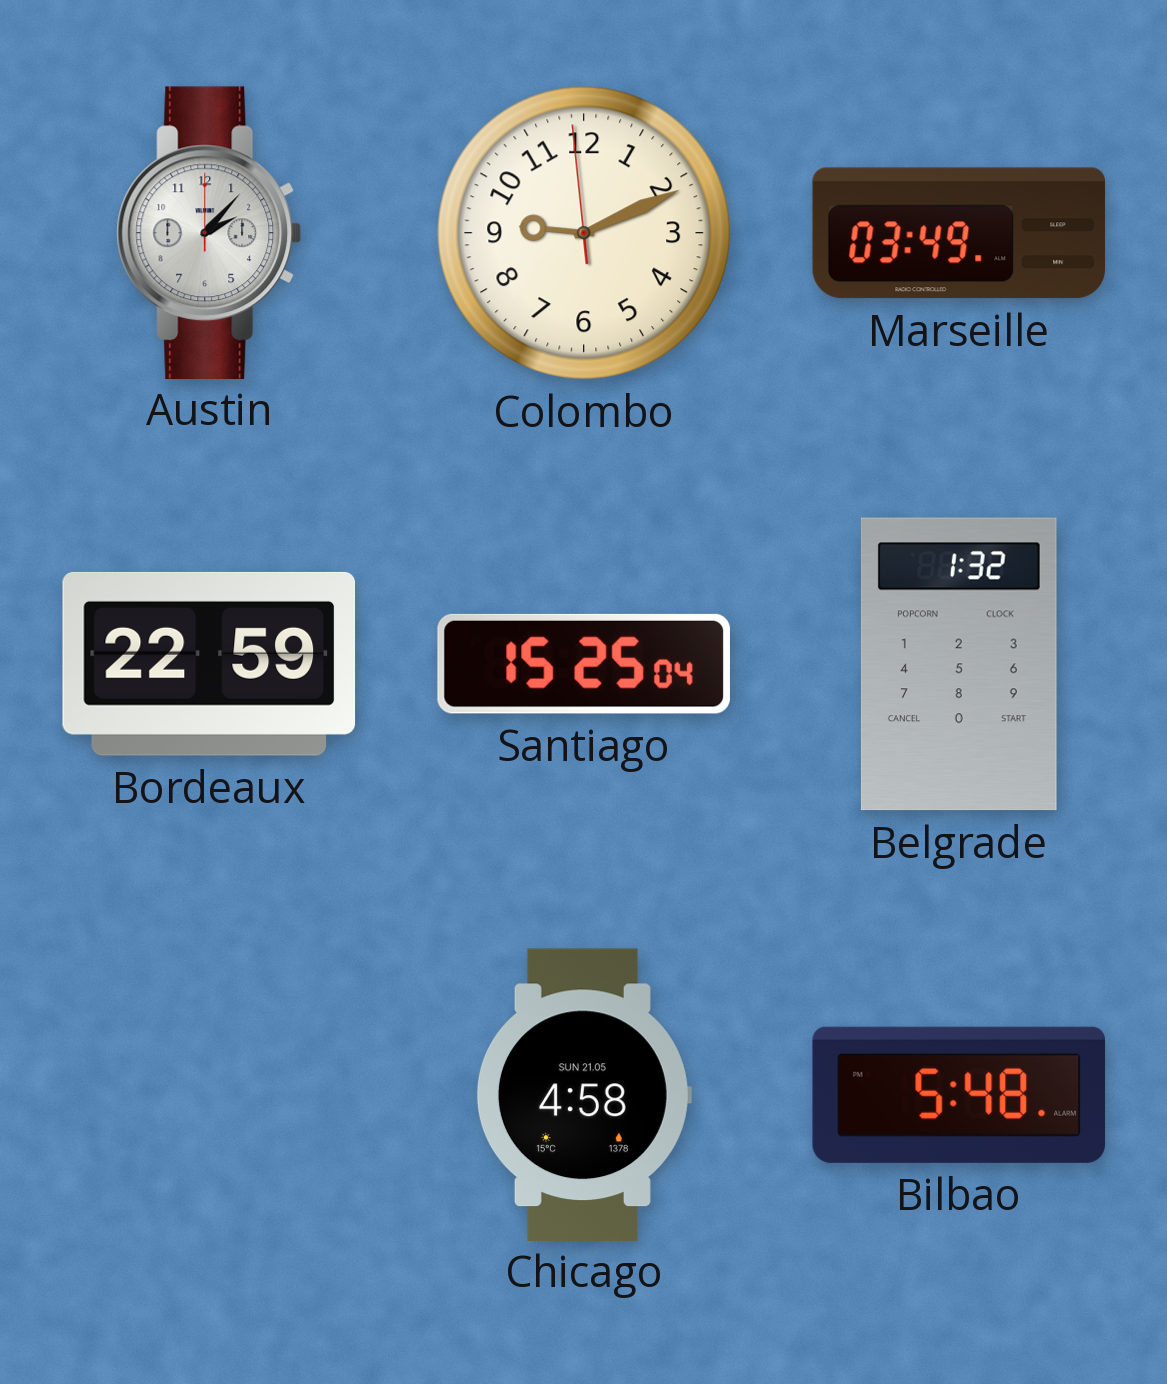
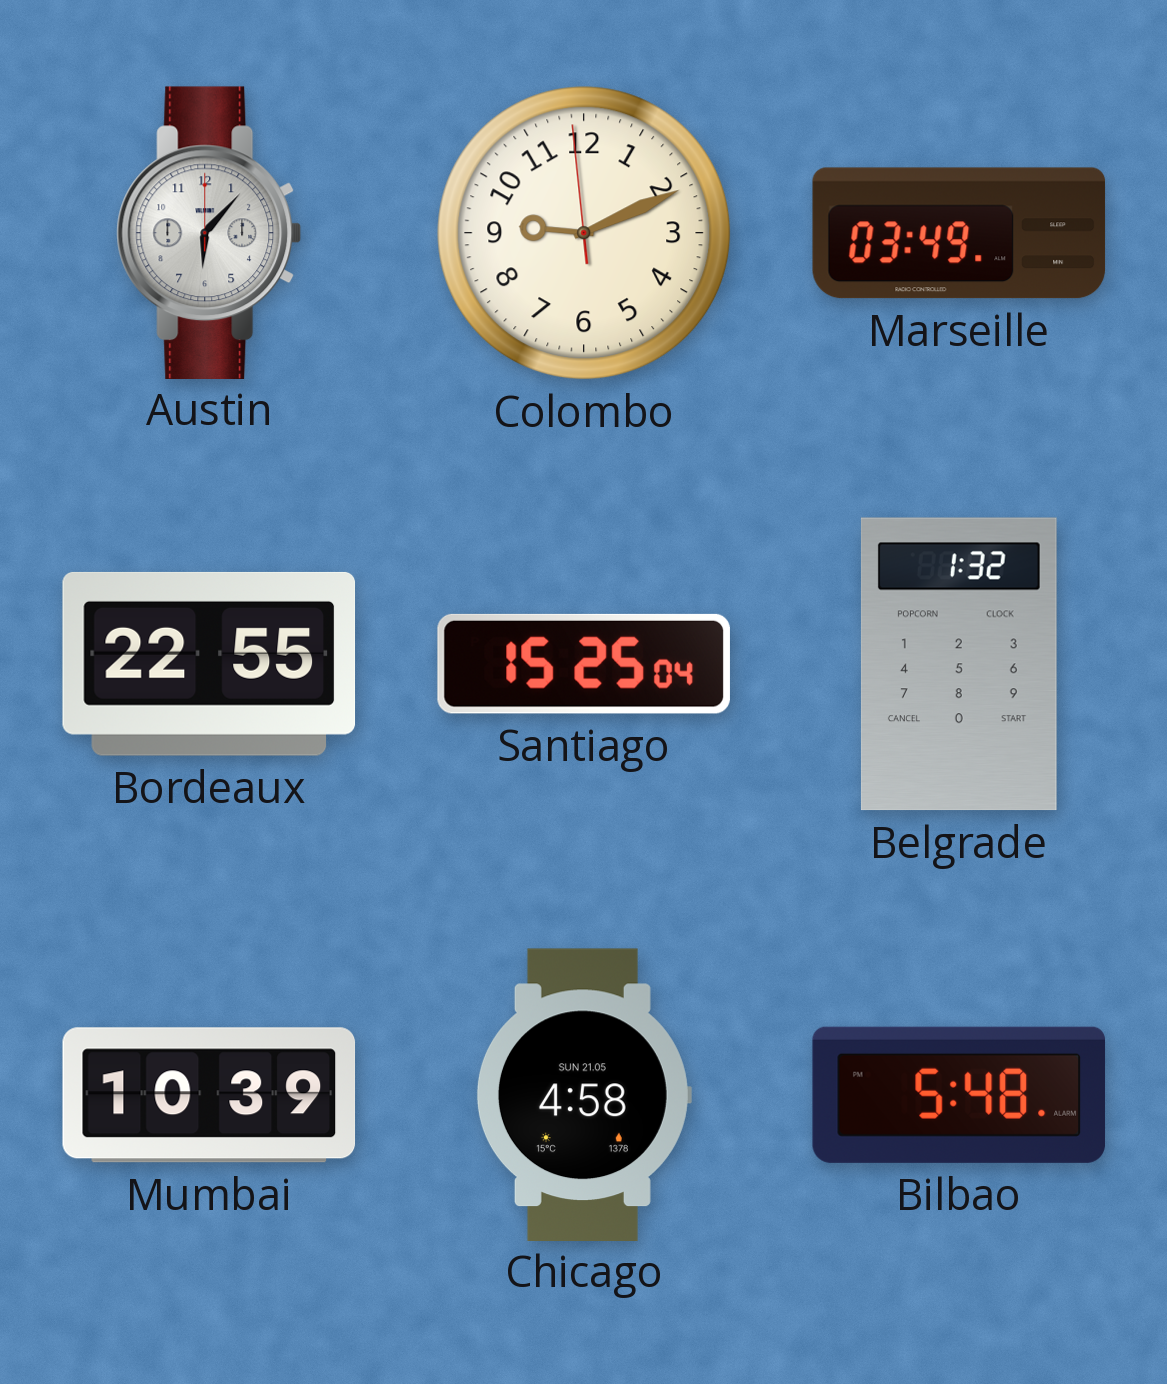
Austin: 2:07 -> 6:07 (209, 232)
Bordeaux: 22:59 -> 22:55 (209, 664)
Mumbai: none -> 10:39 (209, 1095)
